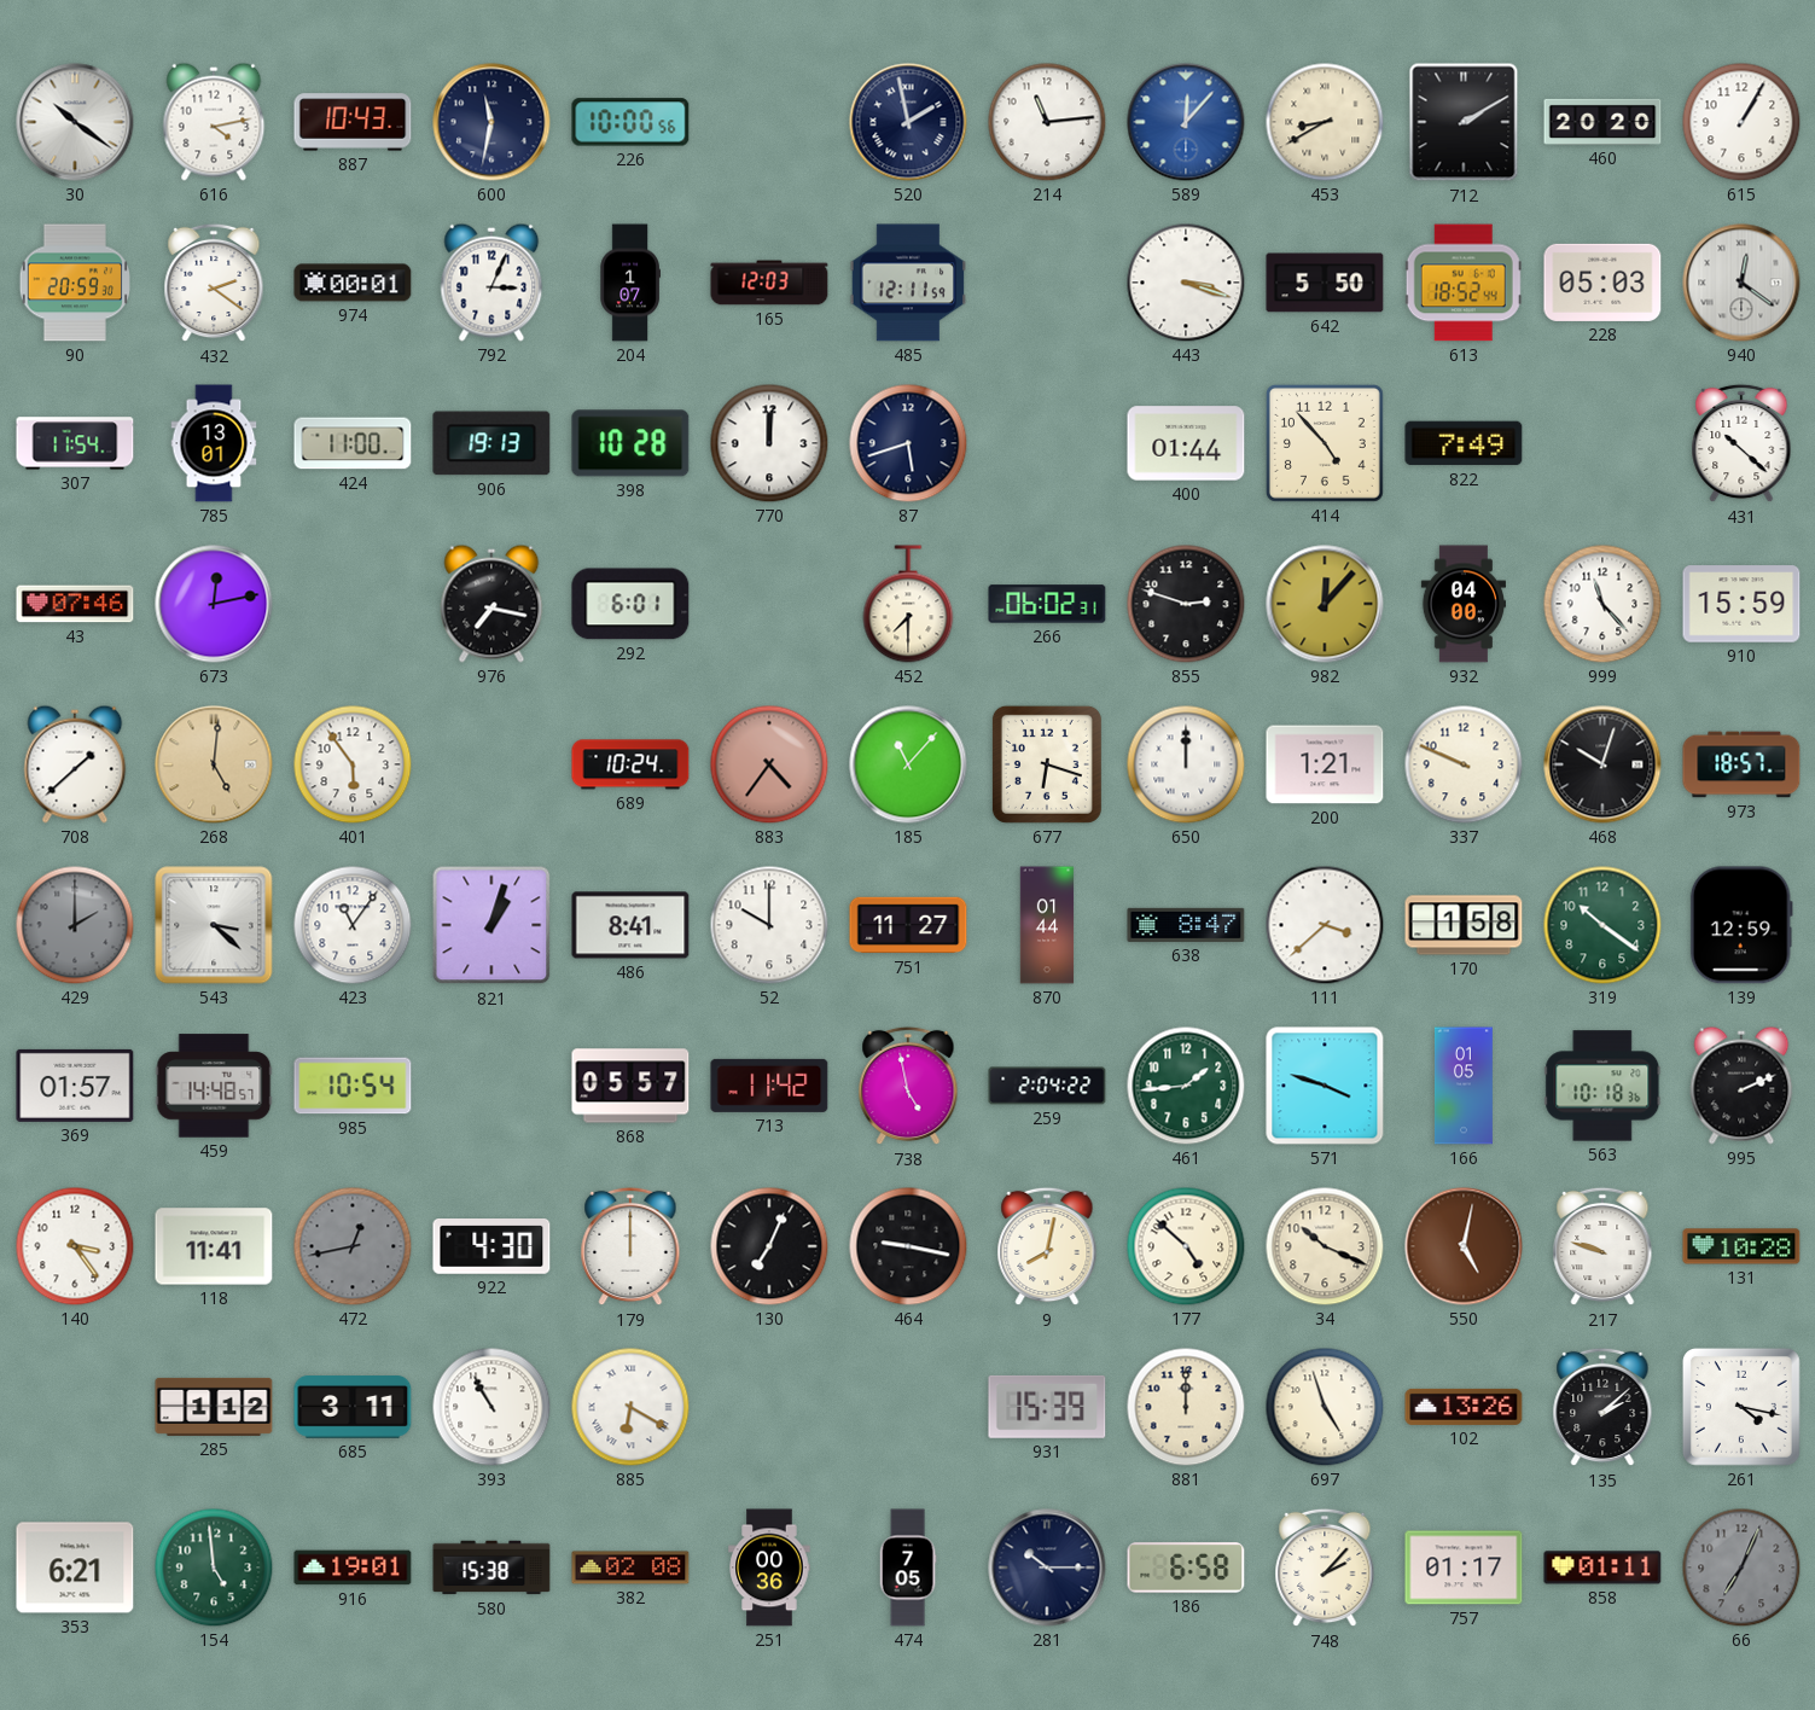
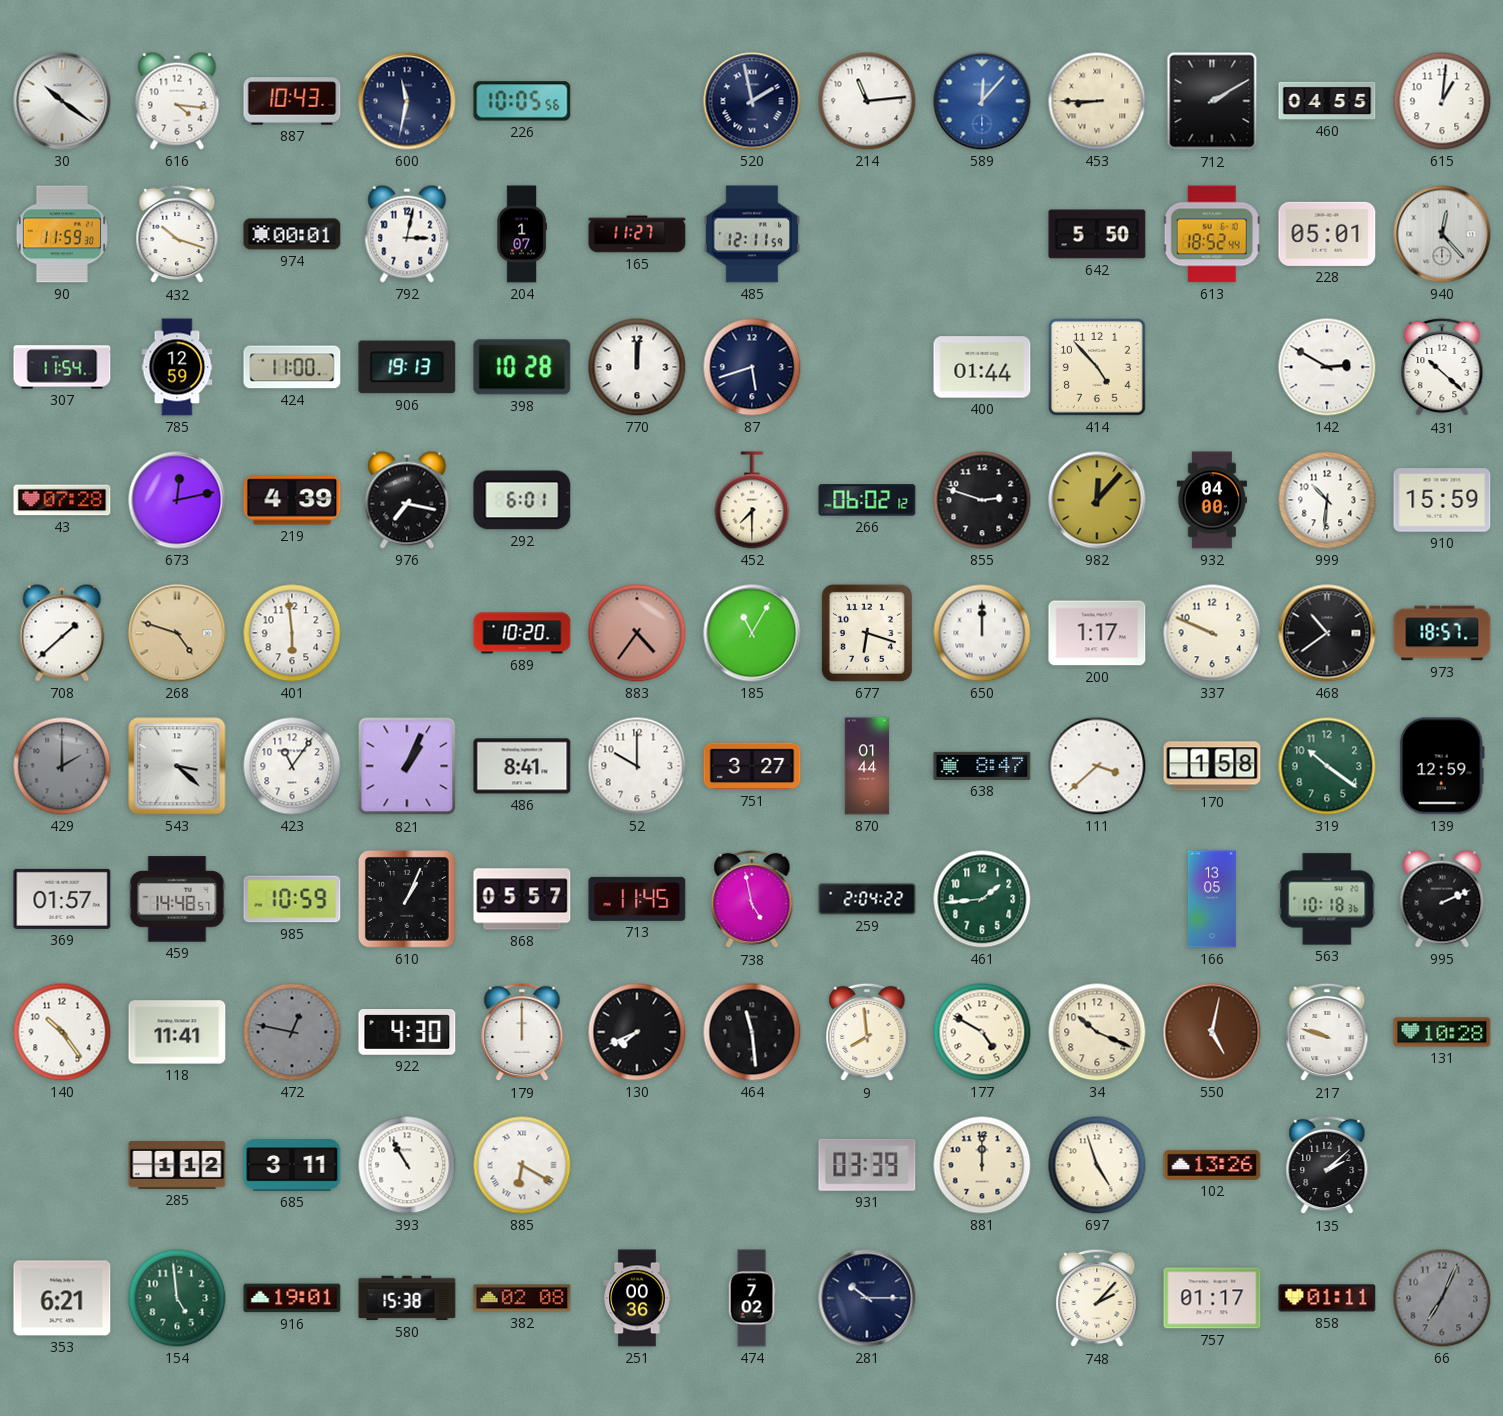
616: 4:13 -> 4:16 (177, 101)
226: 10:00 -> 10:05 (522, 101)
453: 8:40 -> 8:45 (1097, 101)
460: 20:20 -> 04:55 (1327, 101)
615: 1:05 -> 1:01 (1442, 101)
90: 20:59 -> 11:59 (61, 234)
432: 2:21 -> 10:18 (177, 234)
792: 3:04 -> 3:02 (407, 234)
165: 12:03 -> 11:27 (637, 234)
443: 3:18 -> none (1186, 283)
228: 05:03 -> 05:01 (1327, 234)
940: 12:21 -> 12:23 (1442, 234)
785: 13:01 -> 12:59 (177, 367)
822: 7:49 -> none (1464, 443)
142: none -> 2:50 (1327, 367)
43: 07:46 -> 07:28 (62, 500)
219: none -> 4:39 (292, 500)
266: 06:02:31 -> 06:02:12 (867, 500)
999: 11:23 -> 10:31 (1327, 500)
268: 5:01 -> 4:48 (177, 633)
401: 5:54 -> 5:59 (292, 633)
689: 10:24 -> 10:20 (522, 633)
185: 11:07 -> 11:05 (752, 633)
200: 1:21 -> 1:17 (1097, 633)
468: 10:03 -> 10:39 (1327, 633)
821: 1:03 -> 1:04 (407, 766)
751: 11:27 -> 3:27 (752, 766)
985: 10:54 -> 10:59 (292, 899)
610: none -> 1:04 (407, 899)
713: 11:42 -> 11:45 (637, 899)
571: 3:48 -> none (1325, 1086)
166: 01:05 -> 13:05 (1212, 899)
140: 3:24 -> 10:24 (62, 1032)
472: 12:43 -> 12:47 (292, 1032)
130: 7:04 -> 7:41 (637, 1032)
464: 9:17 -> 11:29 (752, 1032)
9: 8:02 -> 7:59 (867, 1032)
177: 4:52 -> 4:50 (982, 1032)
931: 15:39 -> 03:39 (867, 1165)
261: 4:17 -> none (1741, 1407)
474: 7:05 -> 7:02 (752, 1298)
186: 6:58 -> none (1186, 1567)
